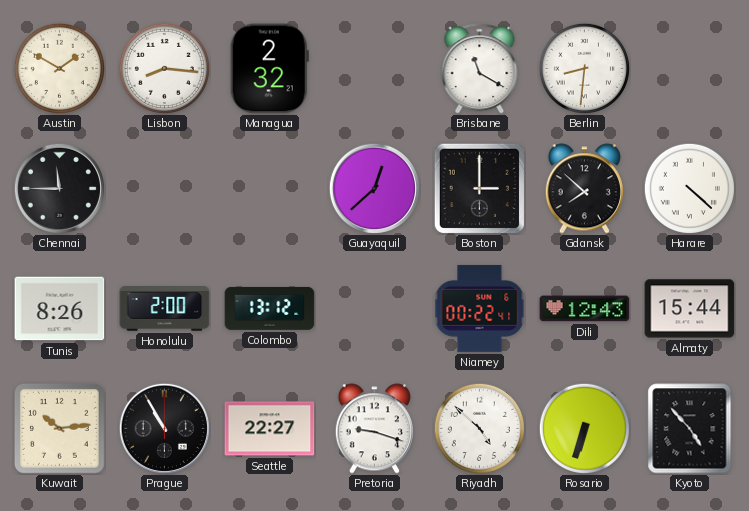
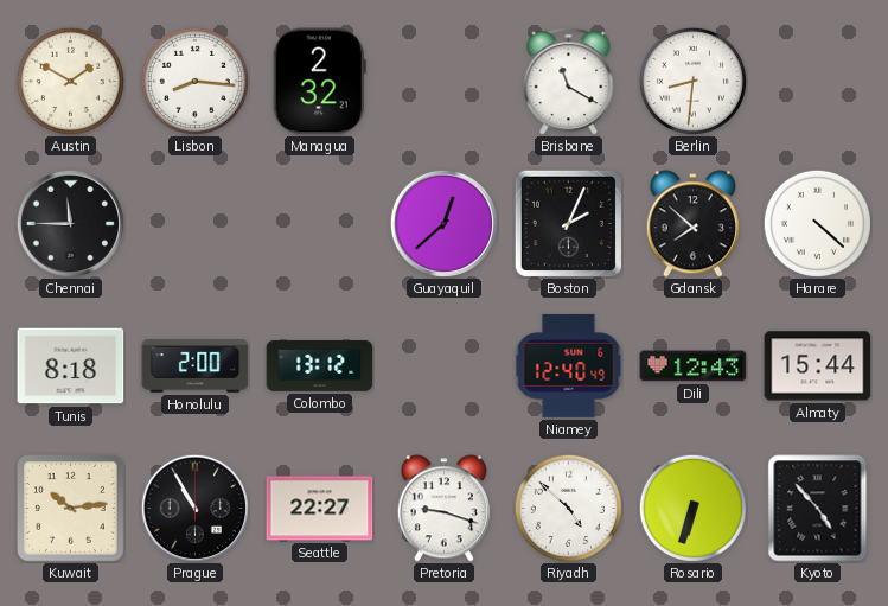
Boston: 3:00 -> 2:04 (568, 223)
Tunis: 8:26 -> 8:18 (71, 366)
Niamey: 00:22 -> 12:40 (569, 365)
